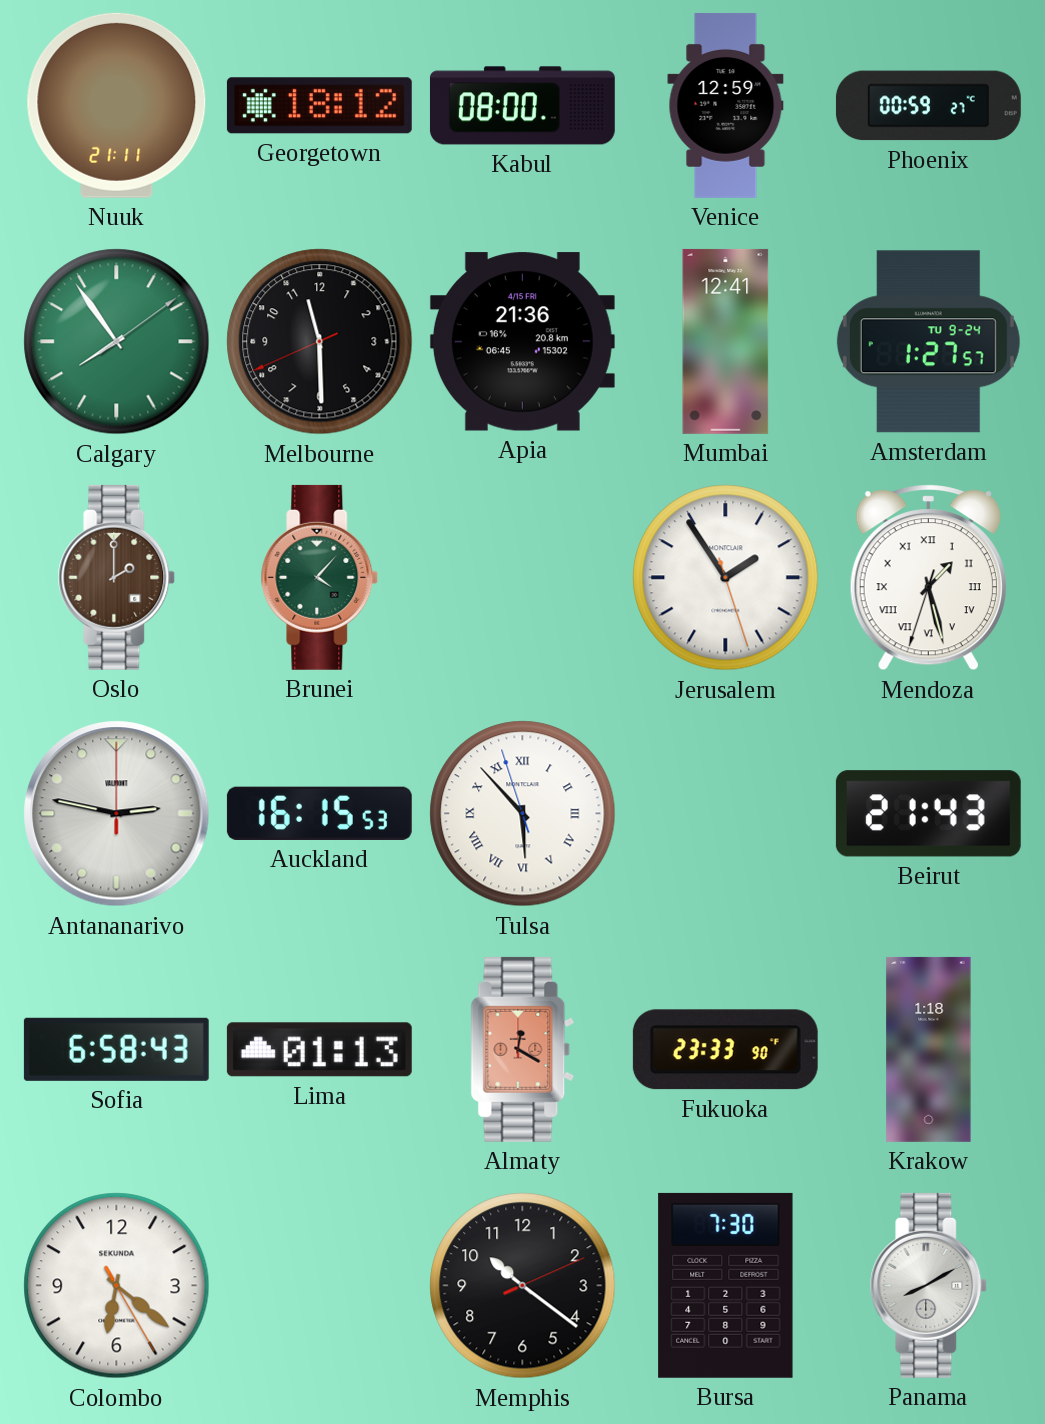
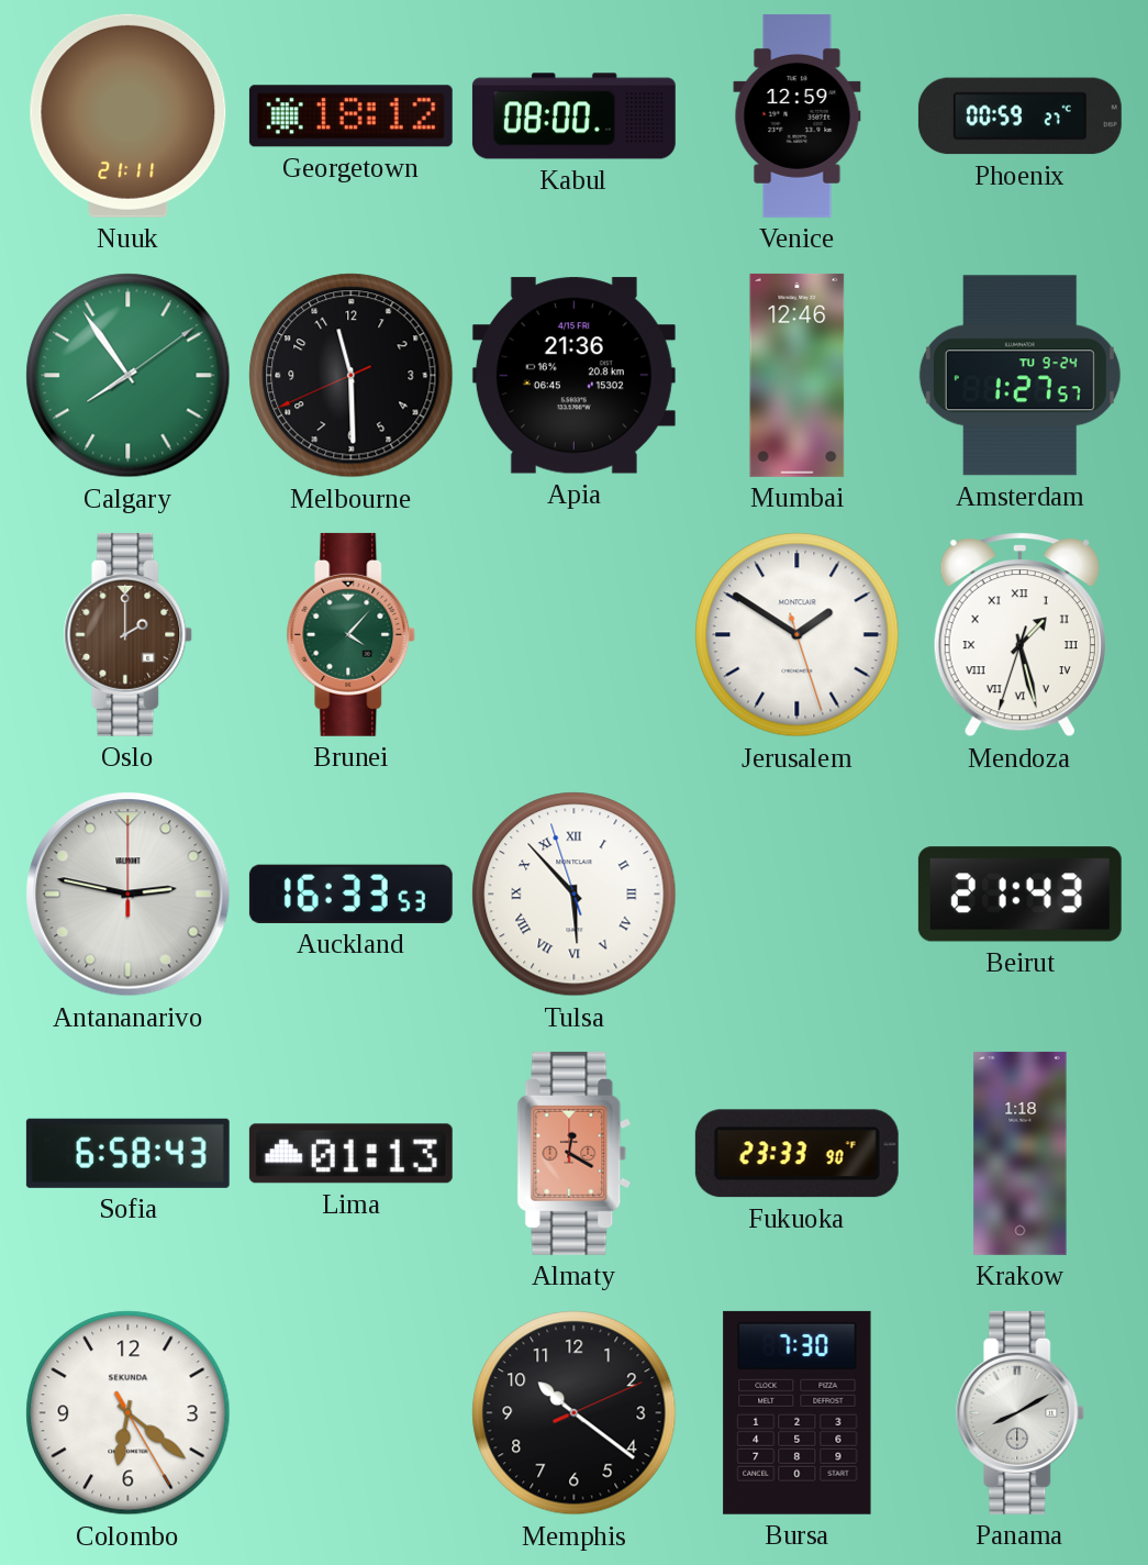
Mumbai: 12:41 -> 12:46 (798, 375)
Jerusalem: 1:54 -> 1:50 (798, 635)
Auckland: 16:15 -> 16:33 (350, 894)
